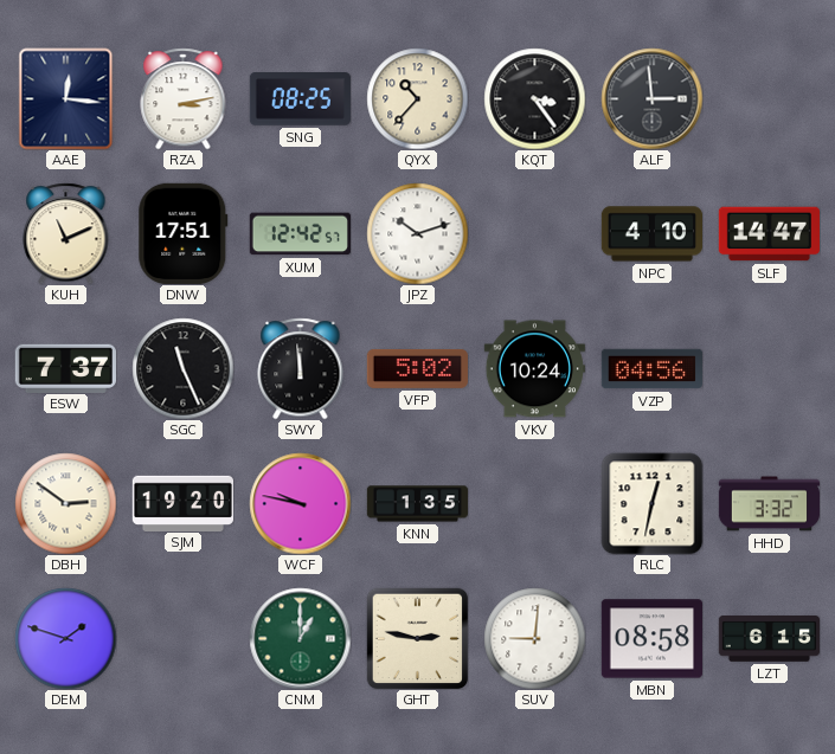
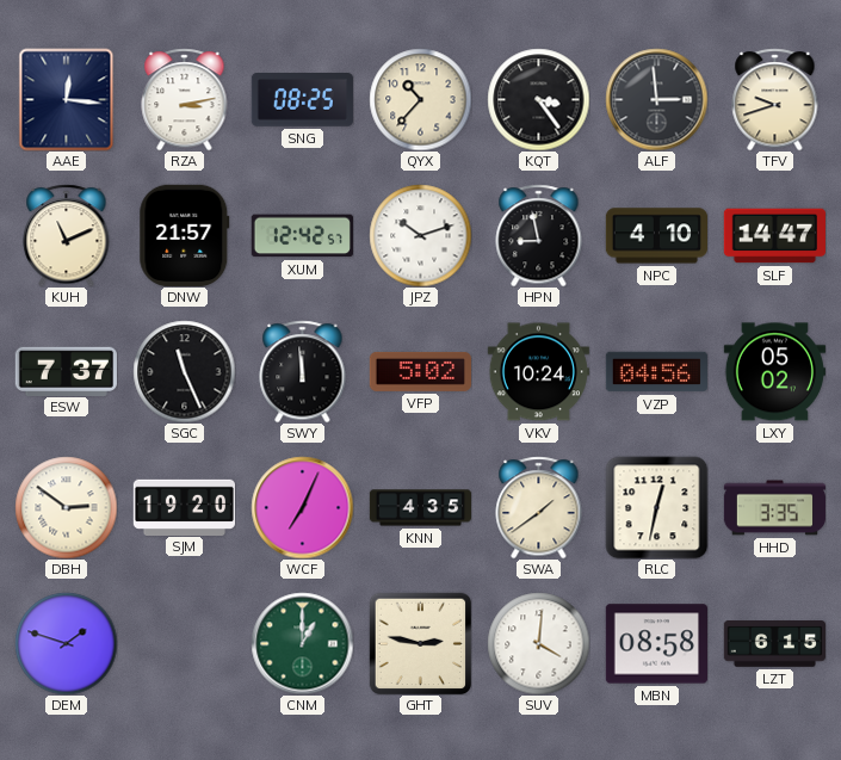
TFV: none -> 9:42 (775, 99)
DNW: 17:51 -> 21:57 (185, 235)
HPN: none -> 8:58 (539, 235)
LXY: none -> 05:02 (774, 372)
WCF: 9:47 -> 7:04 (302, 507)
KNN: 1:35 -> 4:35 (420, 508)
SWA: none -> 1:39 (539, 507)
HHD: 3:32 -> 3:35 (774, 508)
SUV: 9:01 -> 4:01 (538, 643)
